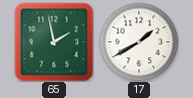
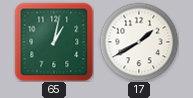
65: 1:58 -> 1:02 (54, 42)
